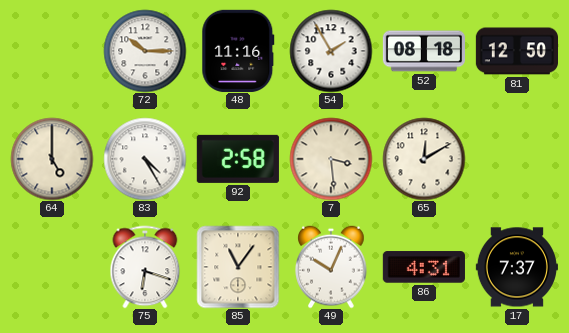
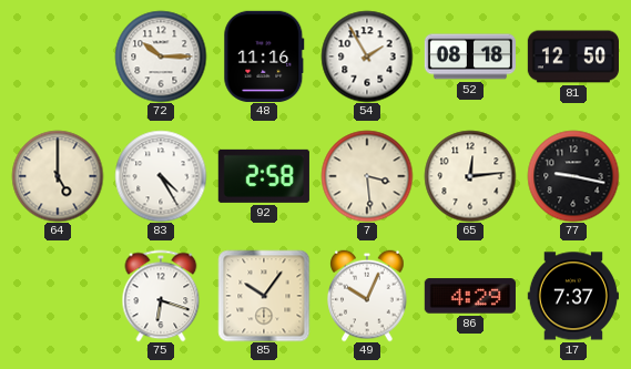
65: 12:10 -> 12:14 (470, 176)
77: none -> 9:17 (573, 176)
85: 11:06 -> 10:06 (264, 296)
86: 4:31 -> 4:29 (470, 296)
